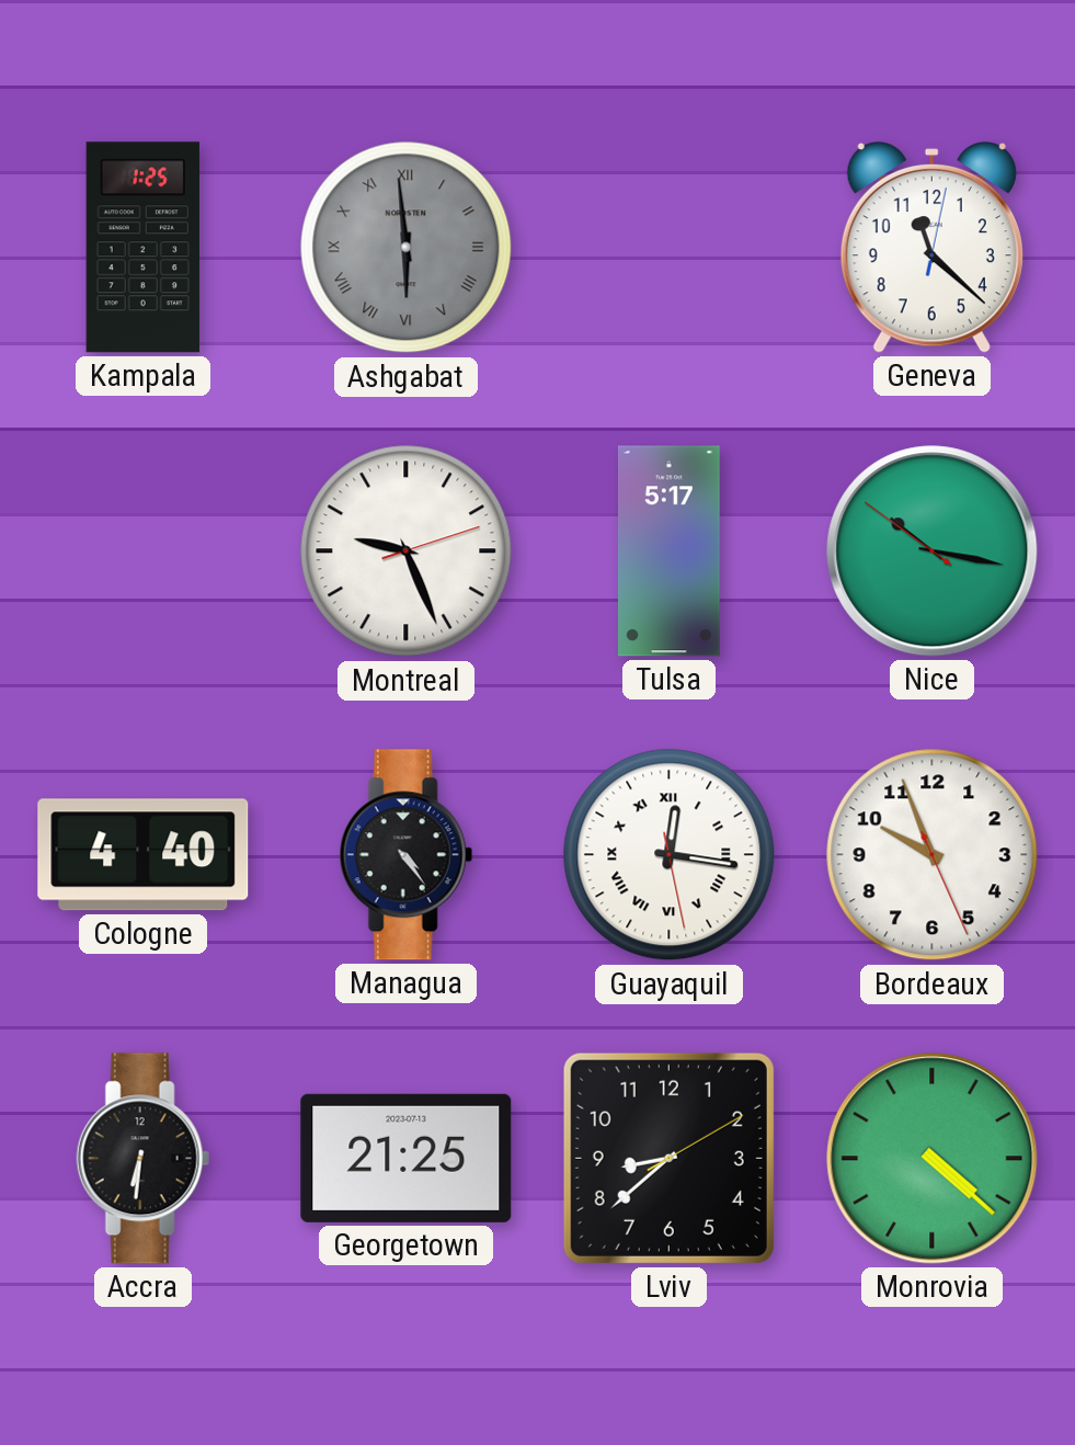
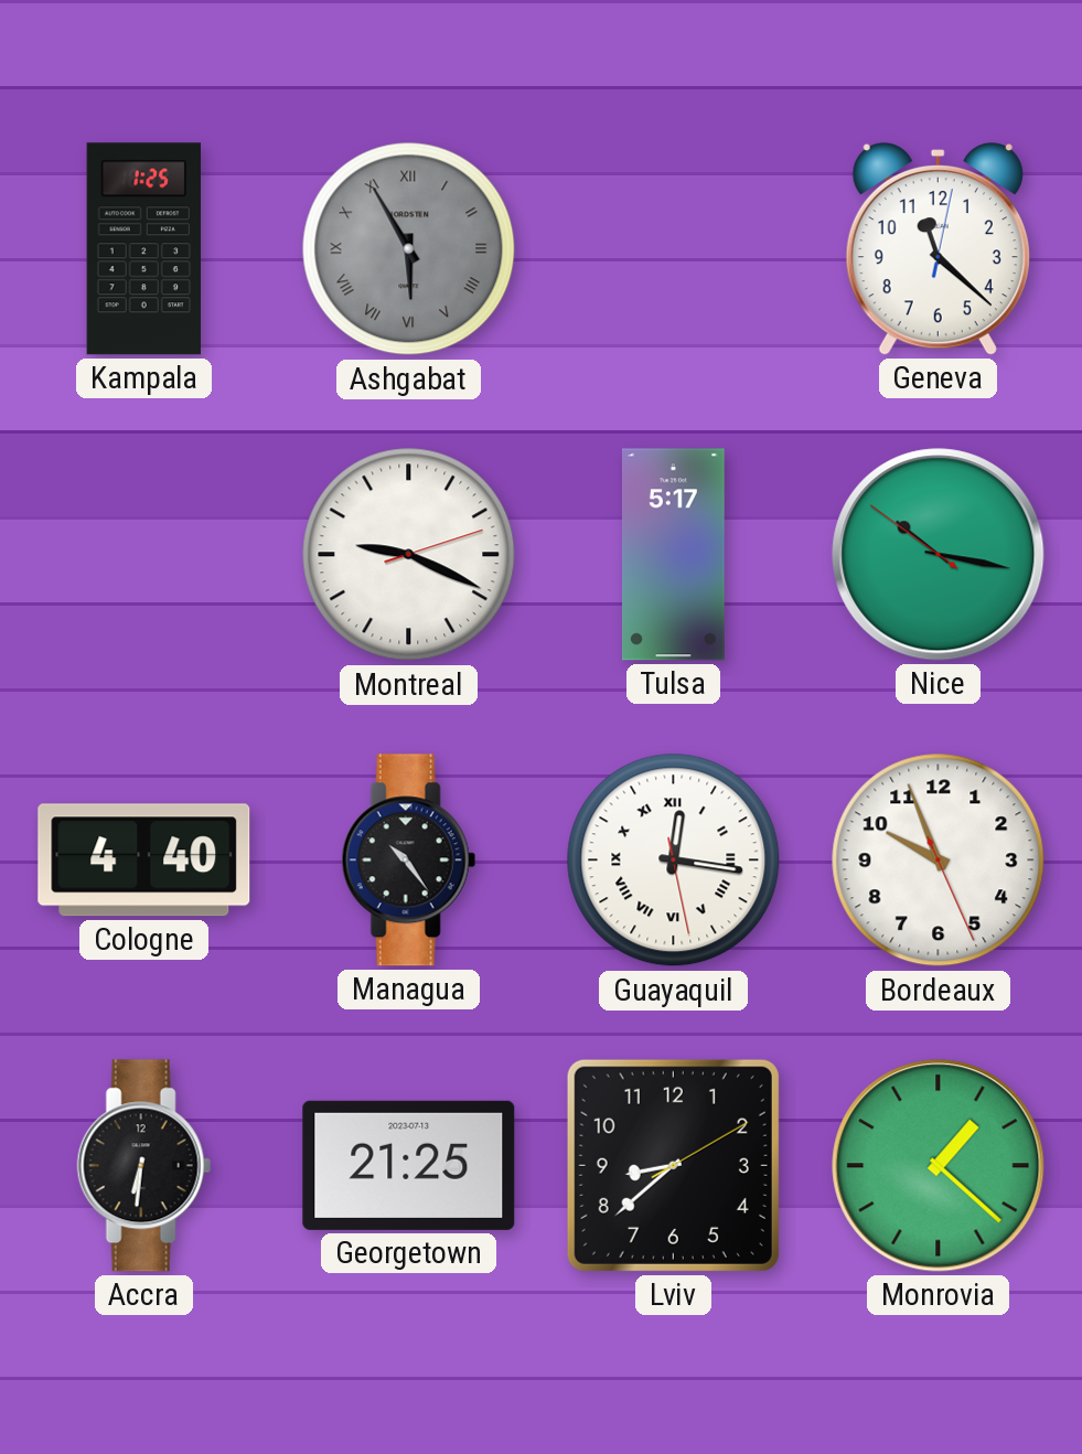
Ashgabat: 5:59 -> 5:55 (409, 249)
Montreal: 9:26 -> 9:19 (409, 555)
Managua: 4:24 -> 10:24 (408, 860)
Monrovia: 4:22 -> 1:22 (939, 1166)
